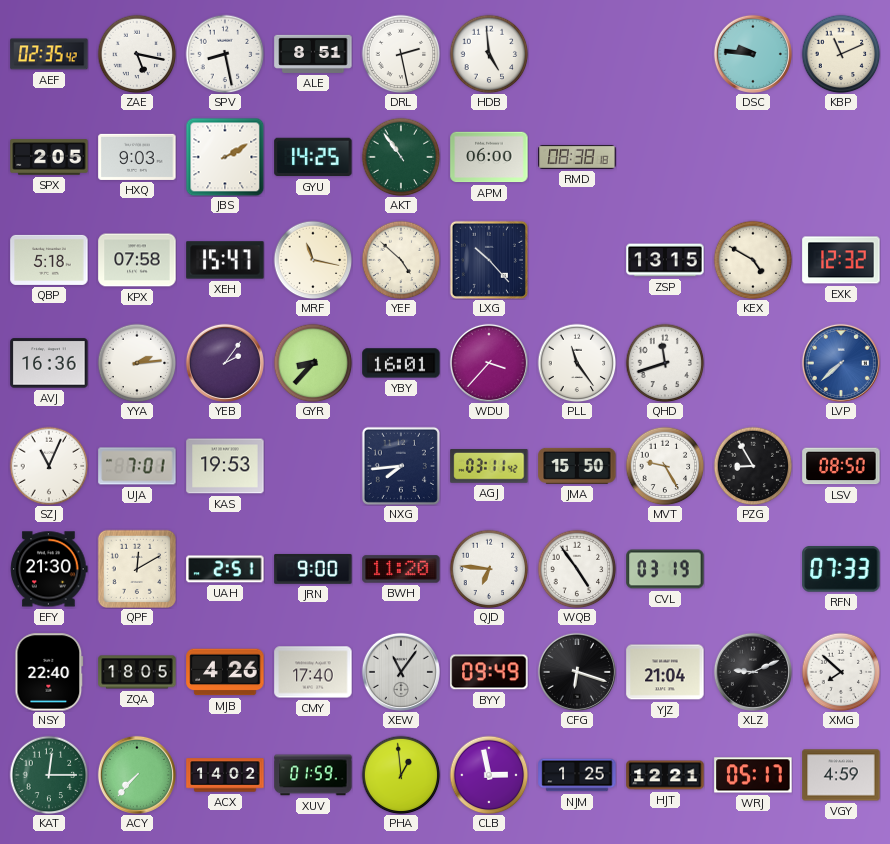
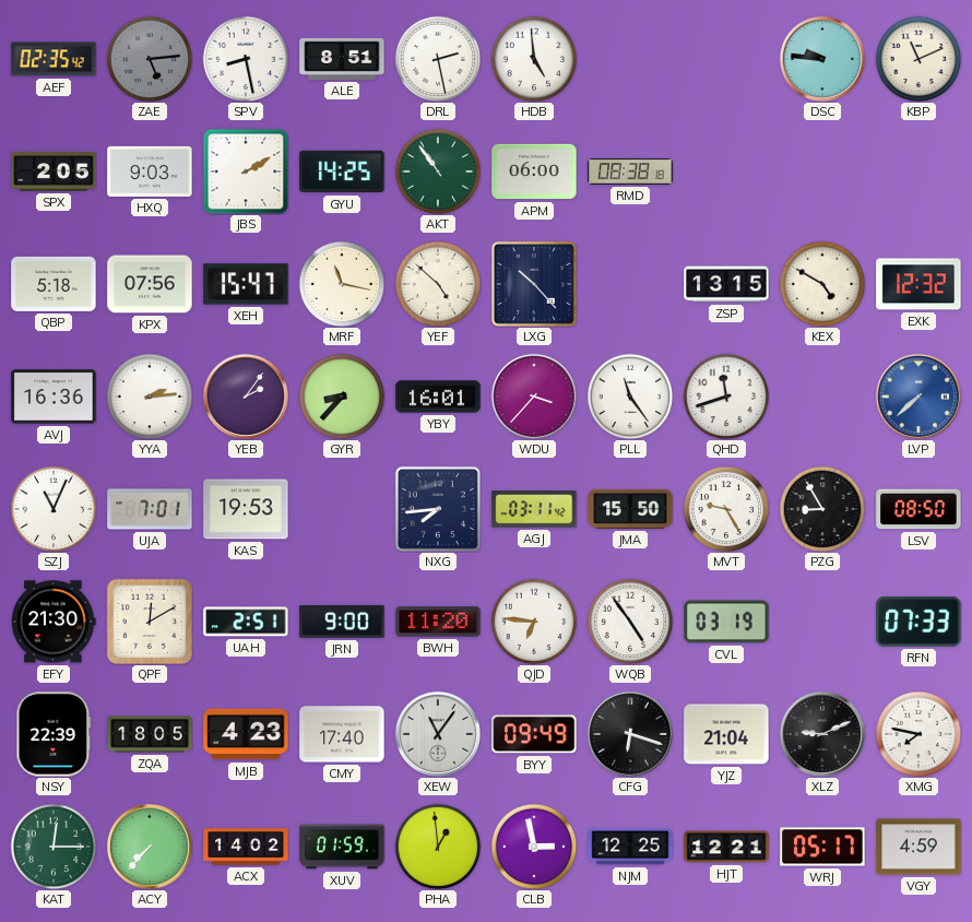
ZAE: 5:17 -> 5:14 (150, 59)
ZAE dial: white -> grey (150, 59)
KPX: 07:58 -> 07:56 (150, 284)
NSY: 22:40 -> 22:39 (54, 734)
MJB: 4:26 -> 4:23 (246, 734)
XMG: 7:52 -> 7:47 (918, 734)
NJM: 1:25 -> 12:25 (630, 847)
